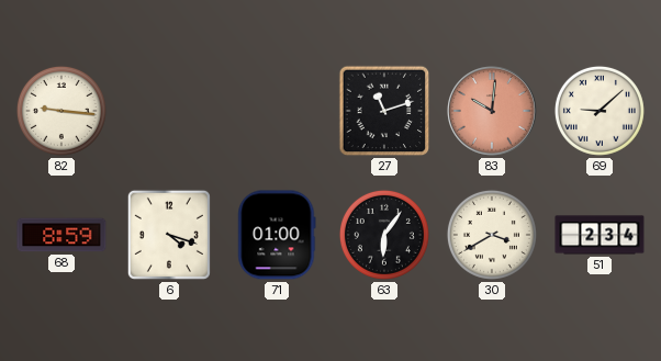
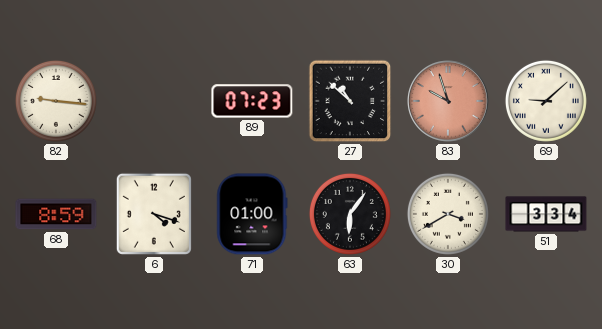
89: none -> 07:23 (252, 101)
27: 11:12 -> 10:52 (350, 101)
83: 10:01 -> 9:57 (448, 101)
51: 2:34 -> 3:34 (546, 214)
